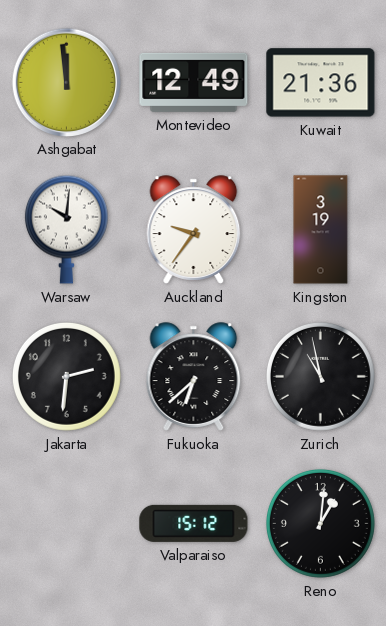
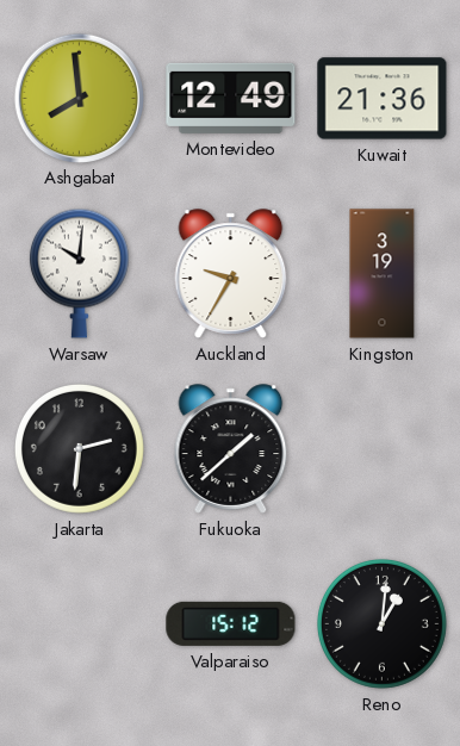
Ashgabat: 11:59 -> 7:59 (79, 98)
Auckland: 9:36 -> 9:35 (231, 274)
Fukuoka: 6:38 -> 1:38 (231, 449)
Zurich: 10:58 -> none (320, 376)
